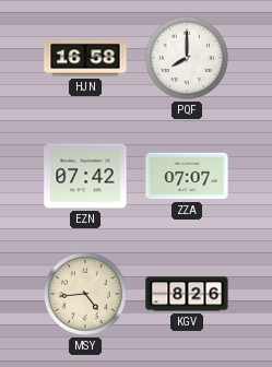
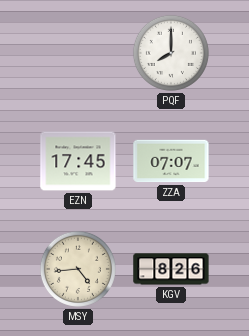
HJN: 16:58 -> none (85, 58)
EZN: 07:42 -> 17:45 (78, 161)
